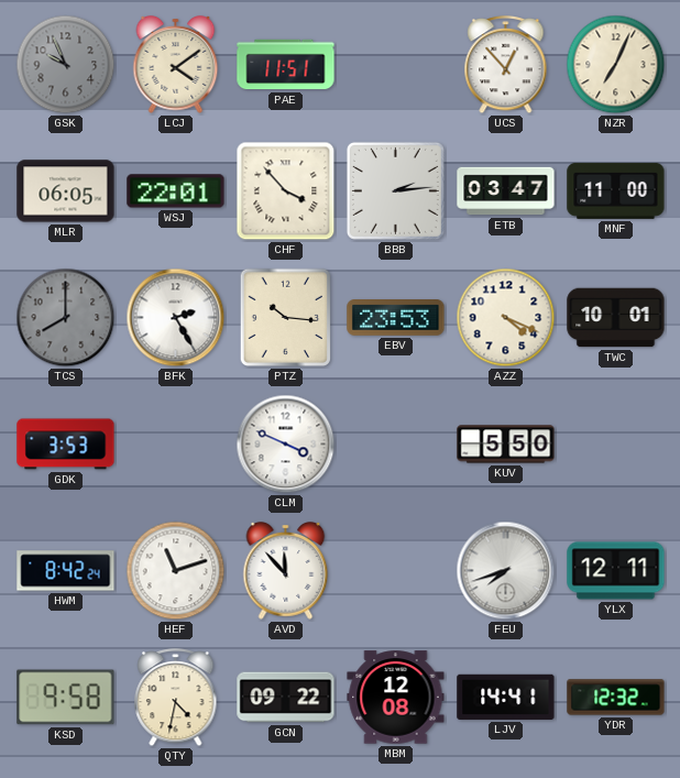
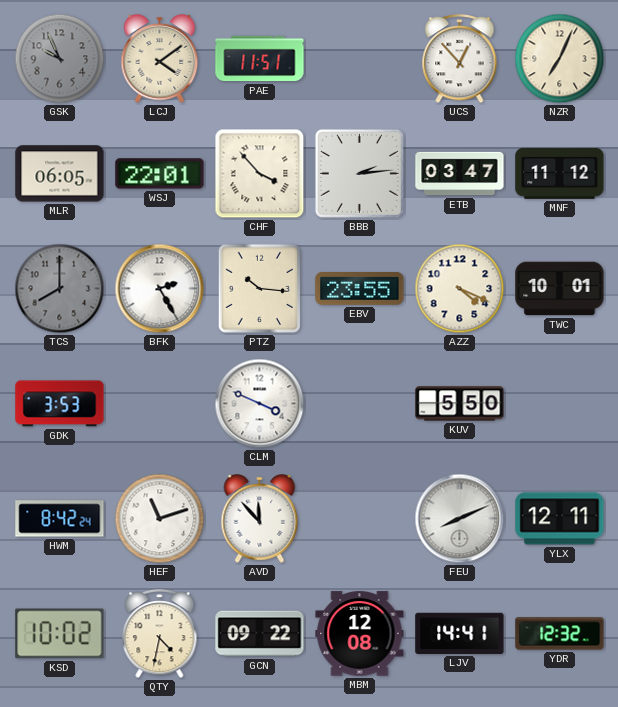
MNF: 11:00 -> 11:12 (560, 173)
EBV: 23:53 -> 23:55 (360, 289)
FEU: 7:42 -> 8:11 (460, 519)
KSD: 9:58 -> 10:02 (60, 634)
